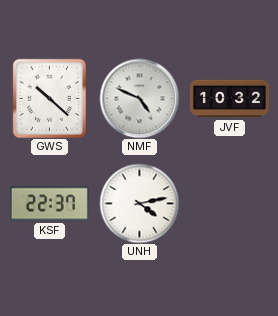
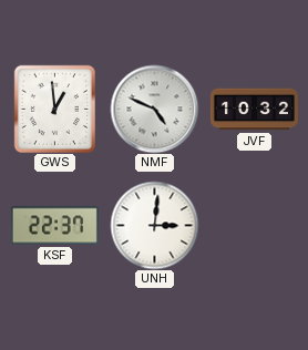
GWS: 10:22 -> 12:59 (54, 109)
UNH: 4:13 -> 3:01 (154, 225)
